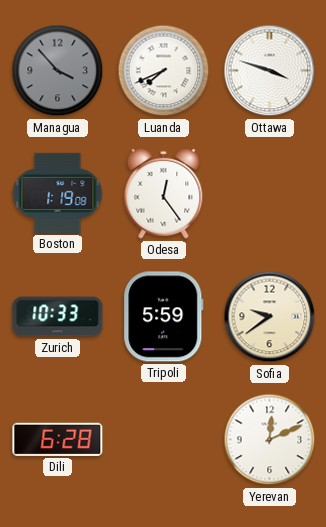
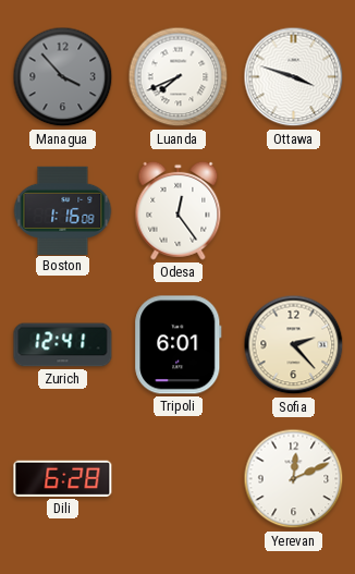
Boston: 1:19 -> 1:16 (63, 210)
Zurich: 10:33 -> 12:41 (63, 345)
Tripoli: 5:59 -> 6:01 (179, 345)
Sofia: 9:39 -> 2:23 (294, 345)
